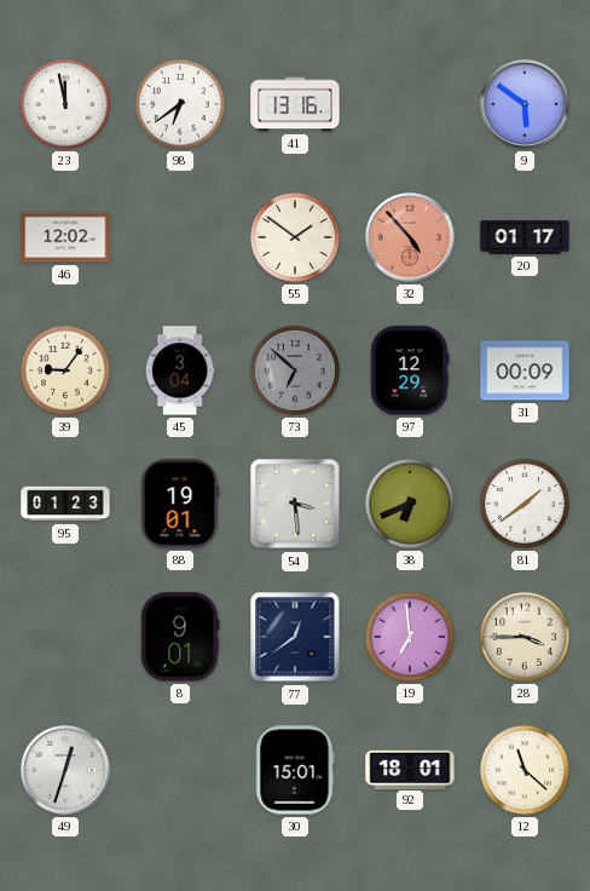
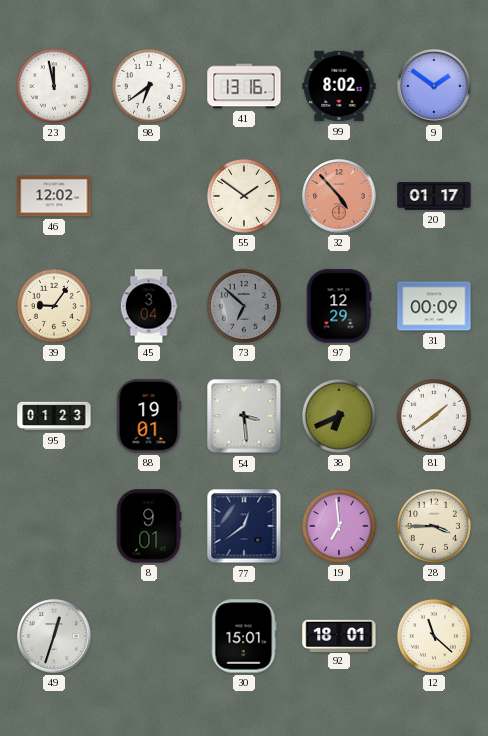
99: none -> 8:02 (339, 86)
9: 5:51 -> 1:51 (434, 86)
